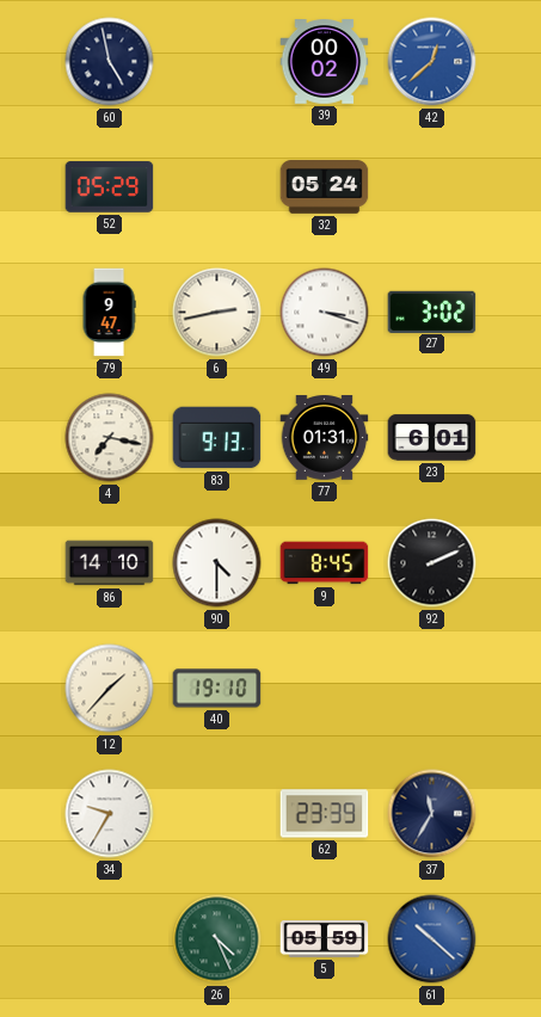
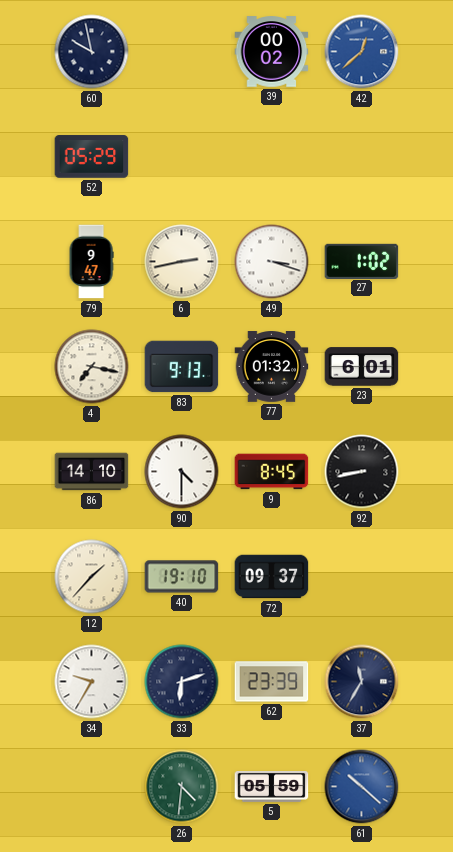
60: 4:58 -> 9:58 (92, 52)
32: 05:24 -> none (325, 187)
27: 3:02 -> 1:02 (362, 261)
77: 01:31 -> 01:32 (272, 367)
92: 2:11 -> 8:43 (362, 472)
72: none -> 09:37 (272, 577)
33: none -> 6:12 (182, 682)
26: 4:26 -> 4:31 (182, 787)
